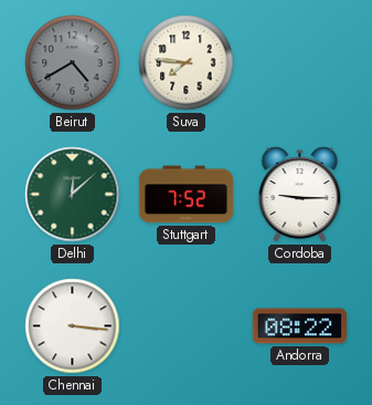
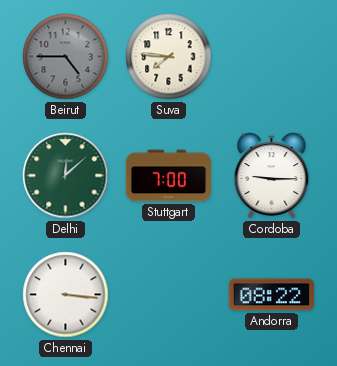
Beirut: 4:40 -> 4:45 (66, 57)
Stuttgart: 7:52 -> 7:00 (168, 176)
